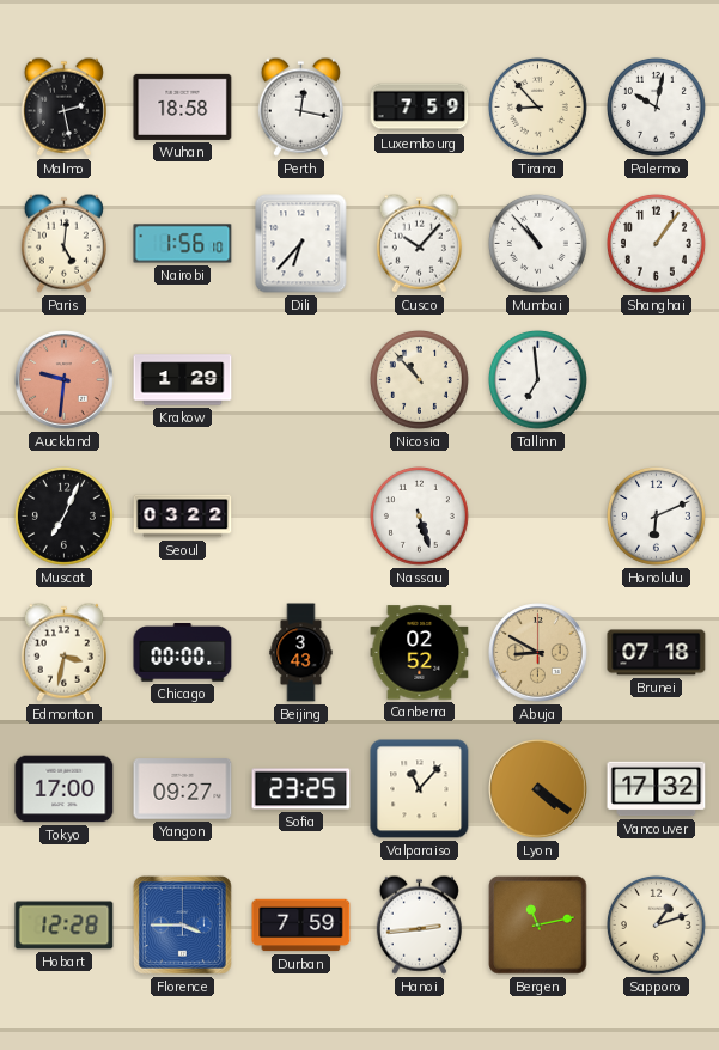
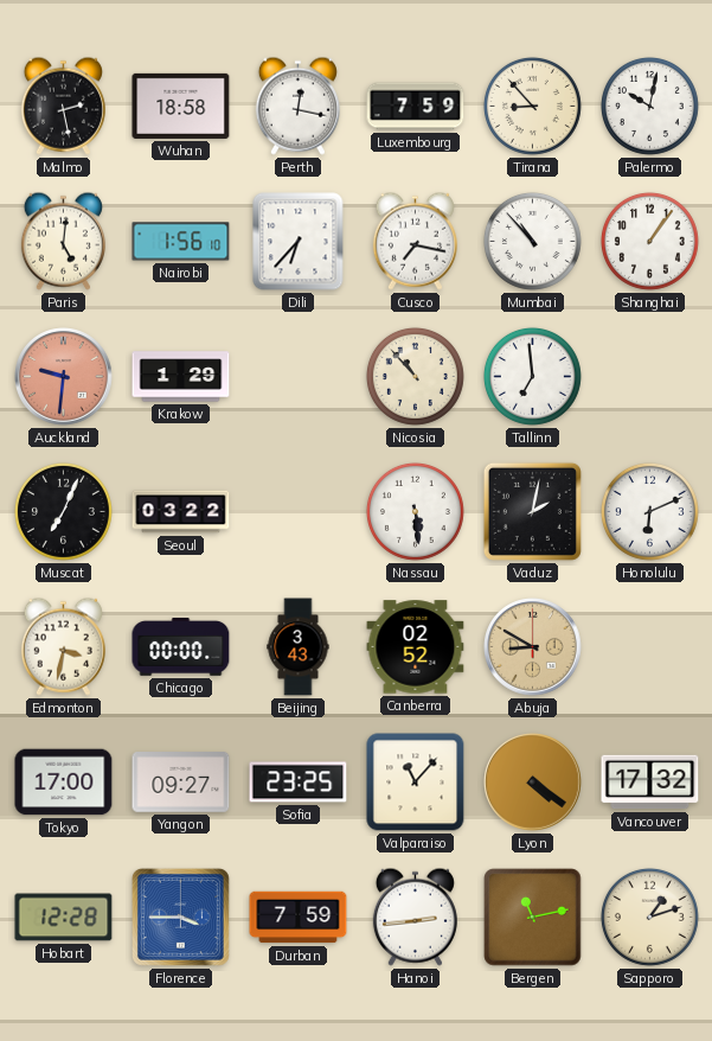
Cusco: 10:07 -> 7:17 (415, 241)
Nassau: 5:27 -> 5:29 (415, 511)
Vaduz: none -> 2:02 (532, 511)
Brunei: 07:18 -> none (657, 653)
